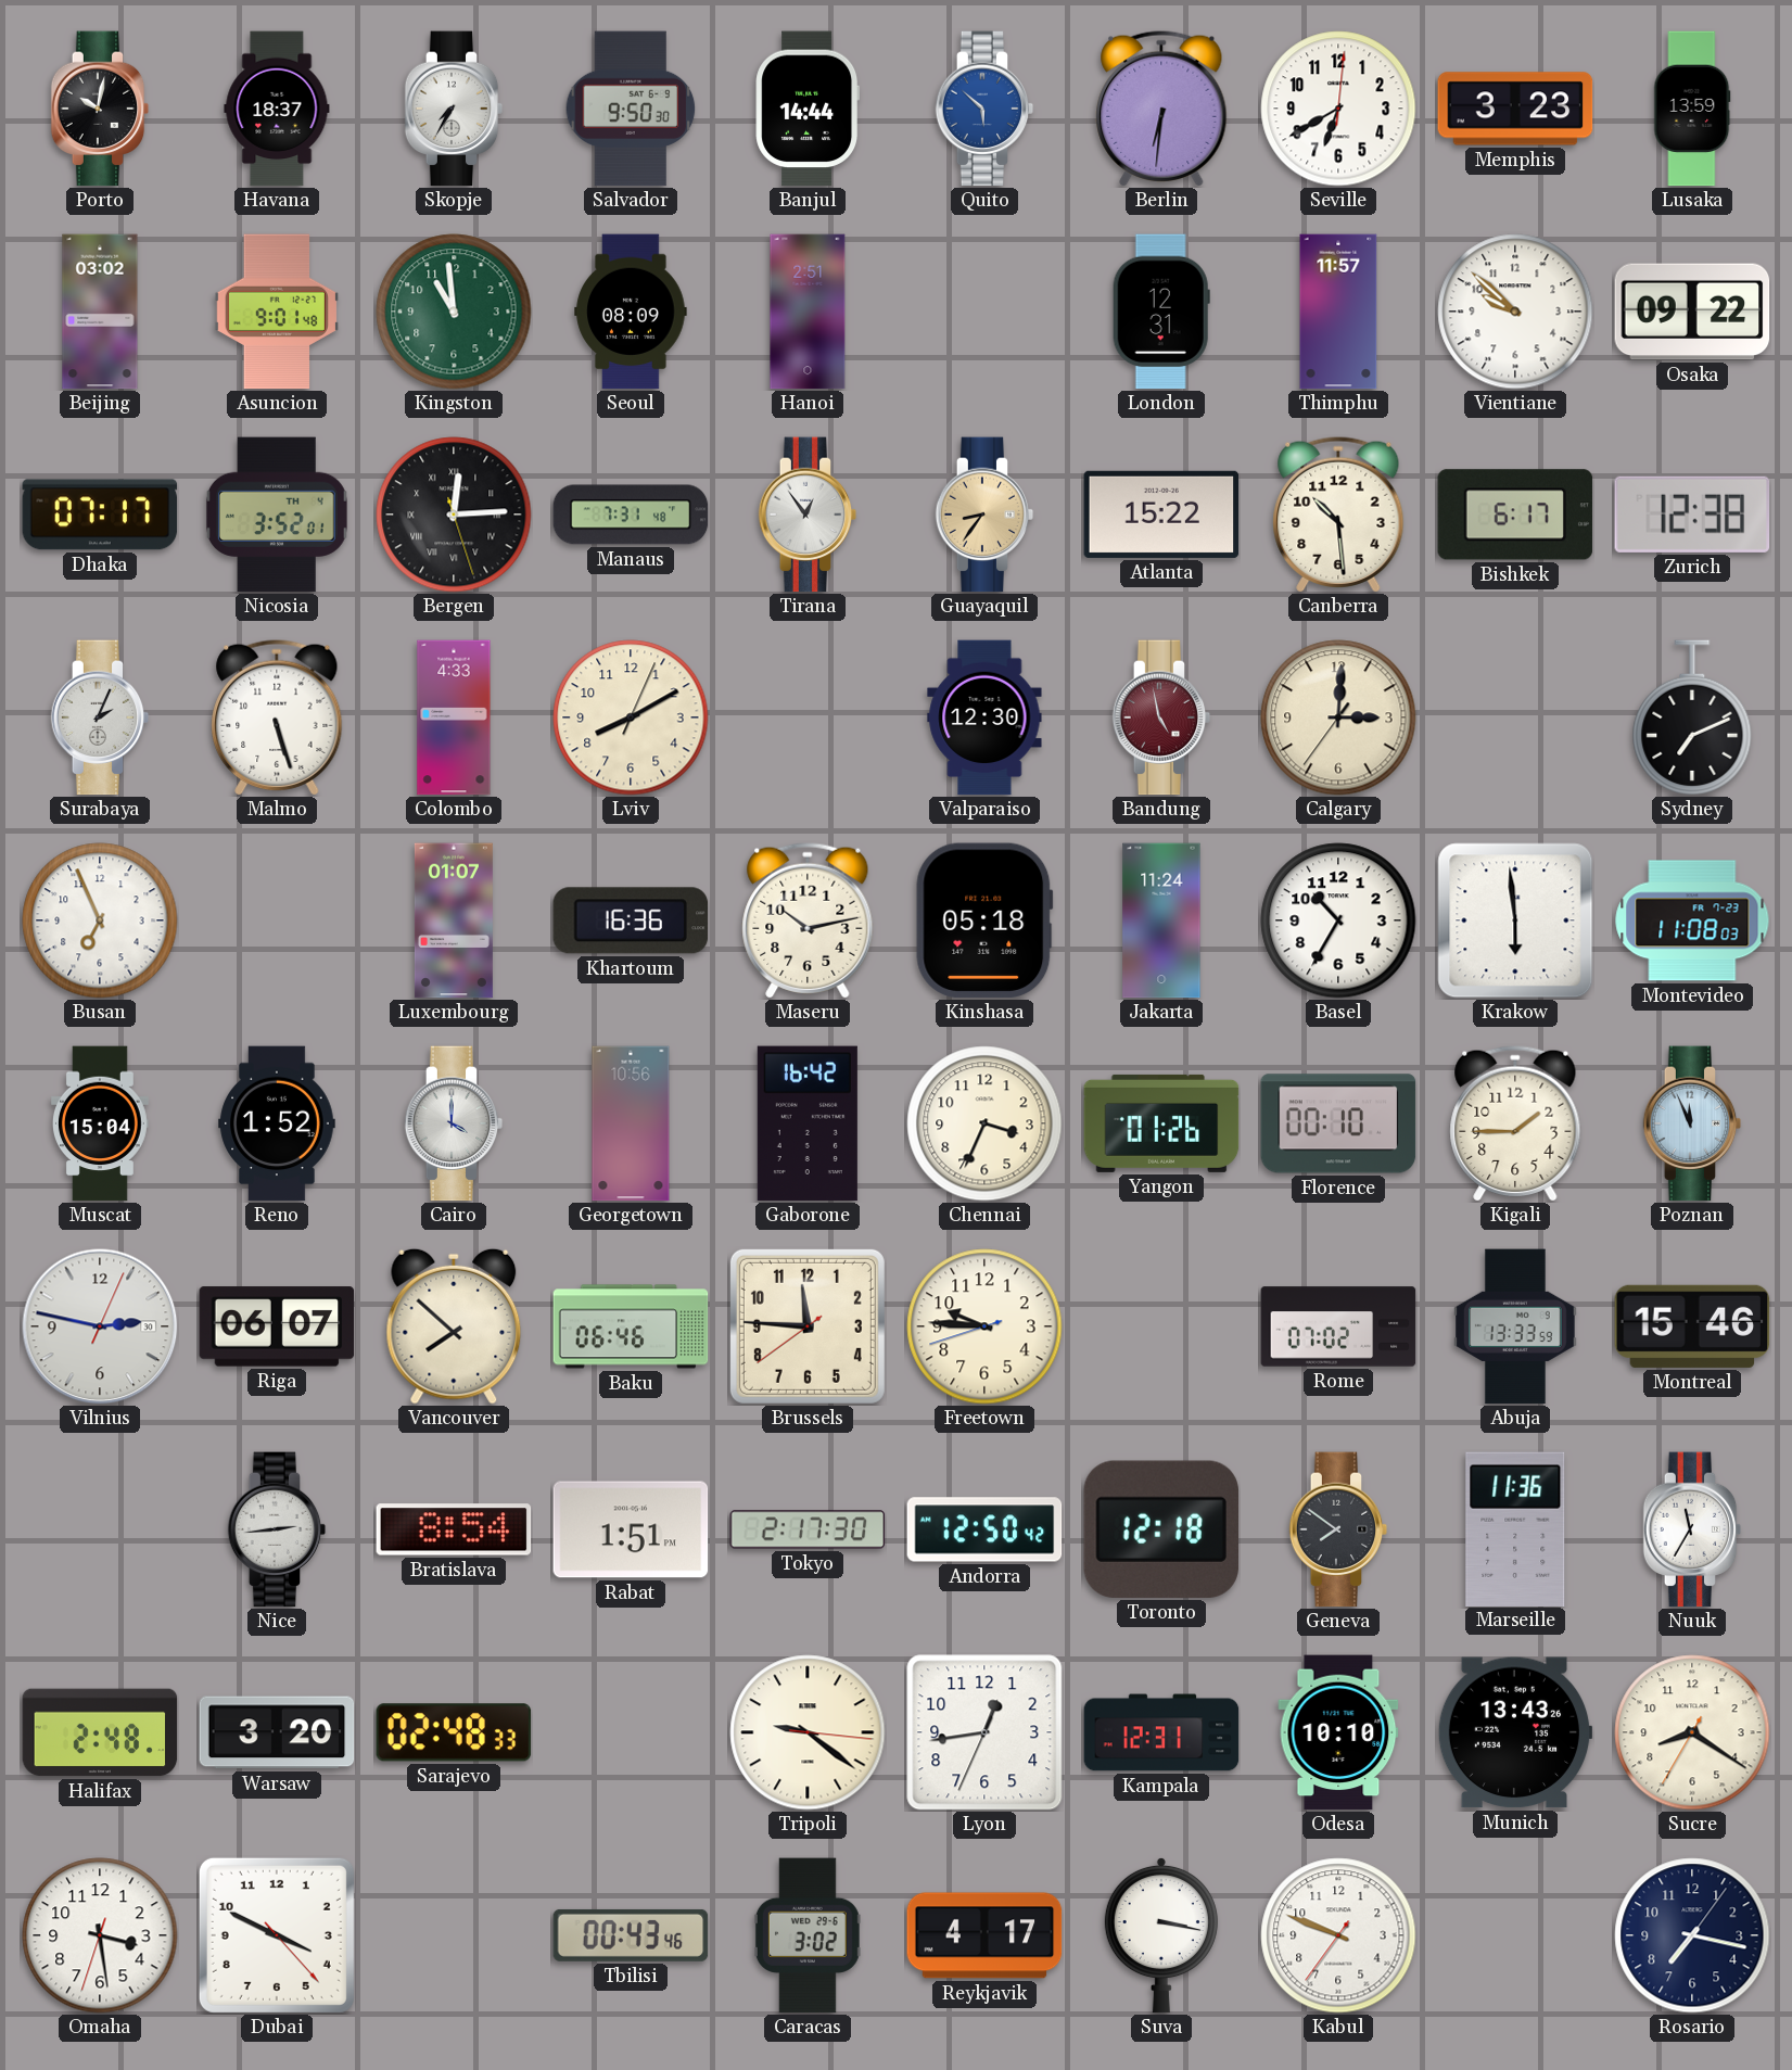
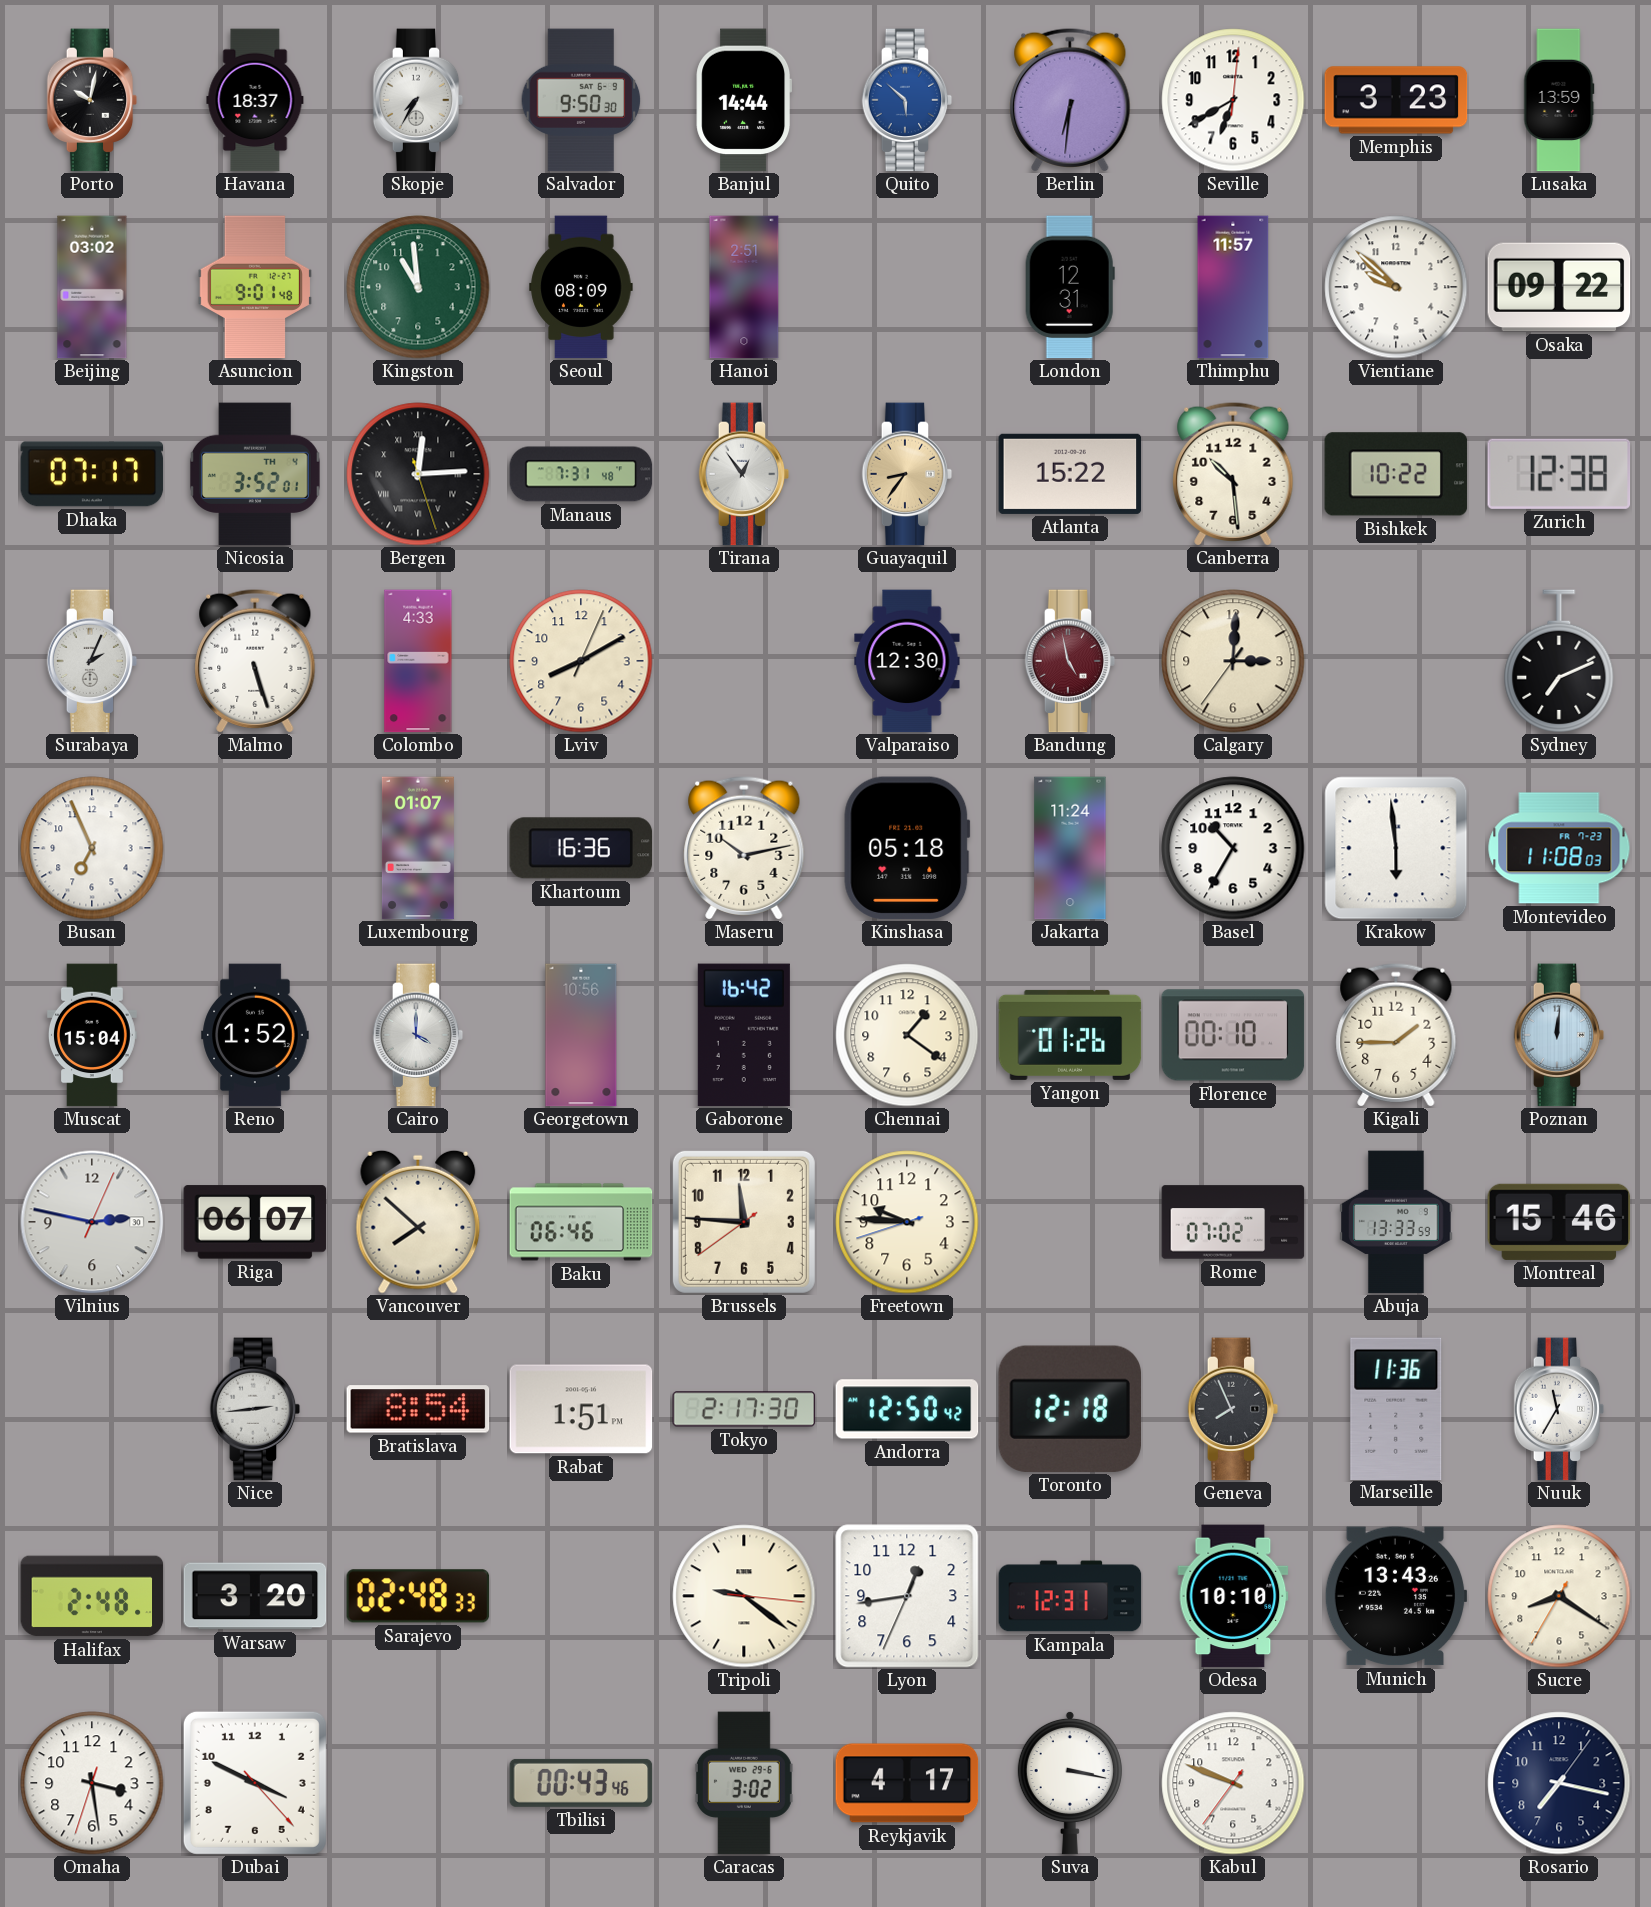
Bishkek: 6:17 -> 10:22 (1396, 474)
Chennai: 3:34 -> 1:21 (907, 1035)
Poznan: 11:56 -> 12:01 (1559, 1035)
Geneva: 7:51 -> 7:56 (1233, 1409)
